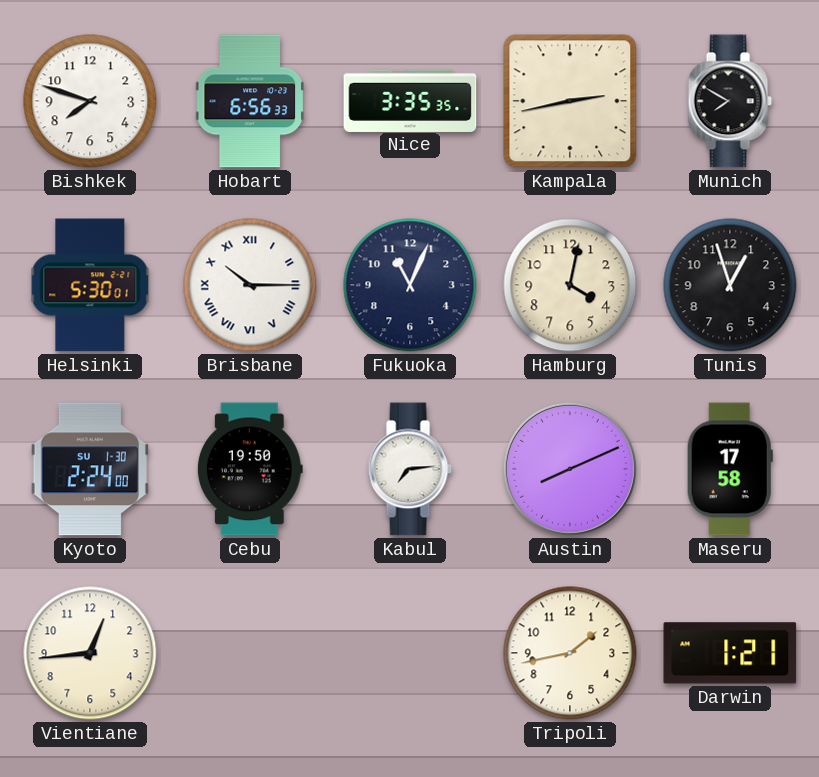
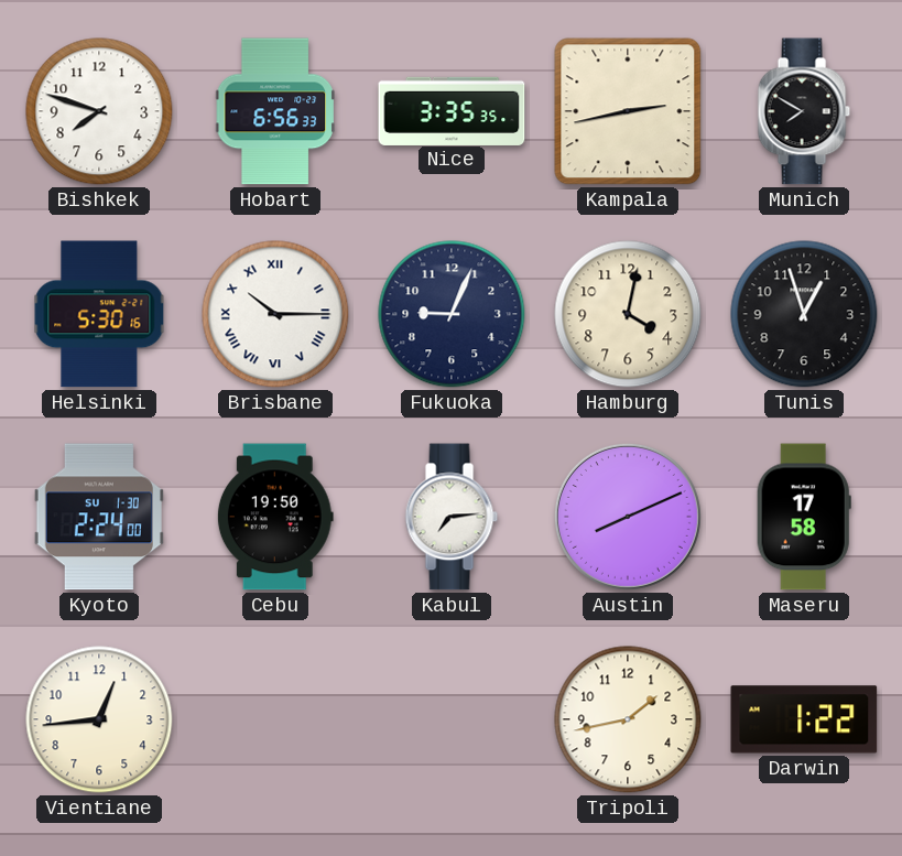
Helsinki: 5:30:01 -> 5:30:16 (99, 314)
Fukuoka: 11:04 -> 9:04 (452, 314)
Darwin: 1:21 -> 1:22 (804, 719)
